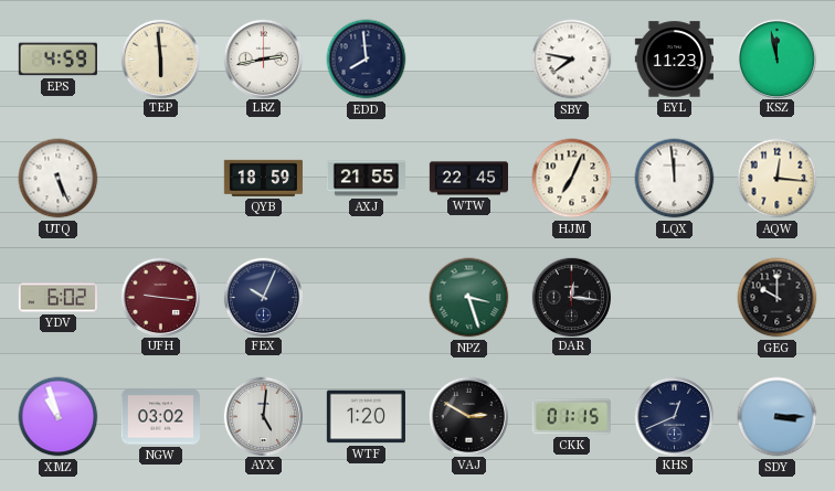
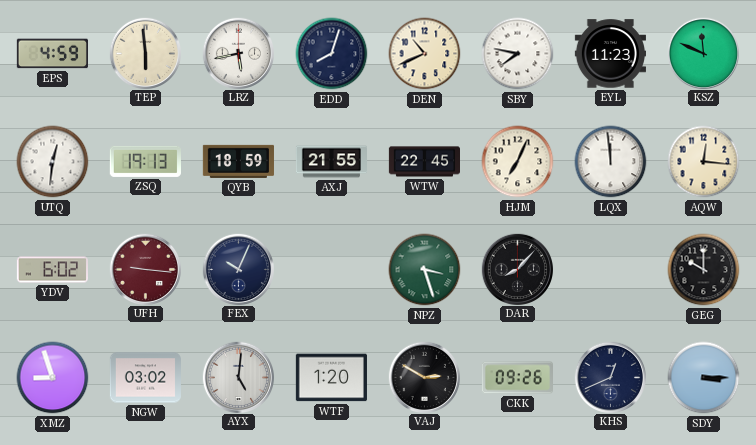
LRZ: 2:43 -> 5:43 (238, 53)
EDD: 7:59 -> 8:03 (332, 54)
DEN: none -> 10:41 (425, 54)
KSZ: 11:58 -> 11:49 (703, 53)
UTQ: 5:26 -> 12:31 (53, 162)
ZSQ: none -> 19:13 (145, 161)
DAR: 12:16 -> 8:07 (517, 269)
XMZ: 10:57 -> 8:57 (53, 378)
CKK: 01:15 -> 09:26 (517, 378)
